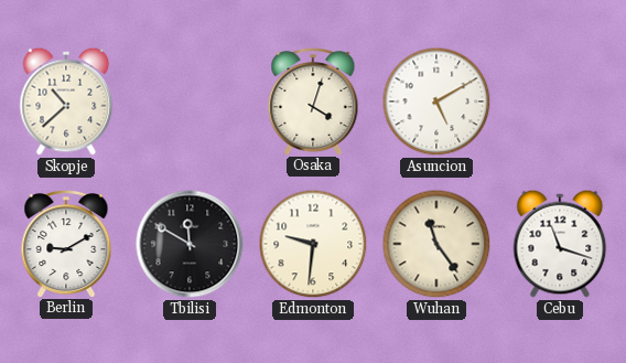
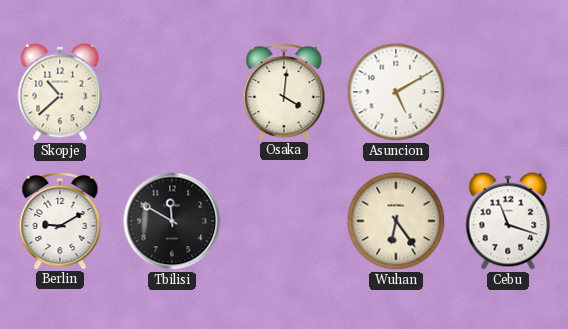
Osaka: 4:03 -> 4:01 (284, 91)
Edmonton: 9:31 -> none (313, 244)
Wuhan: 11:24 -> 6:24 (396, 221)
